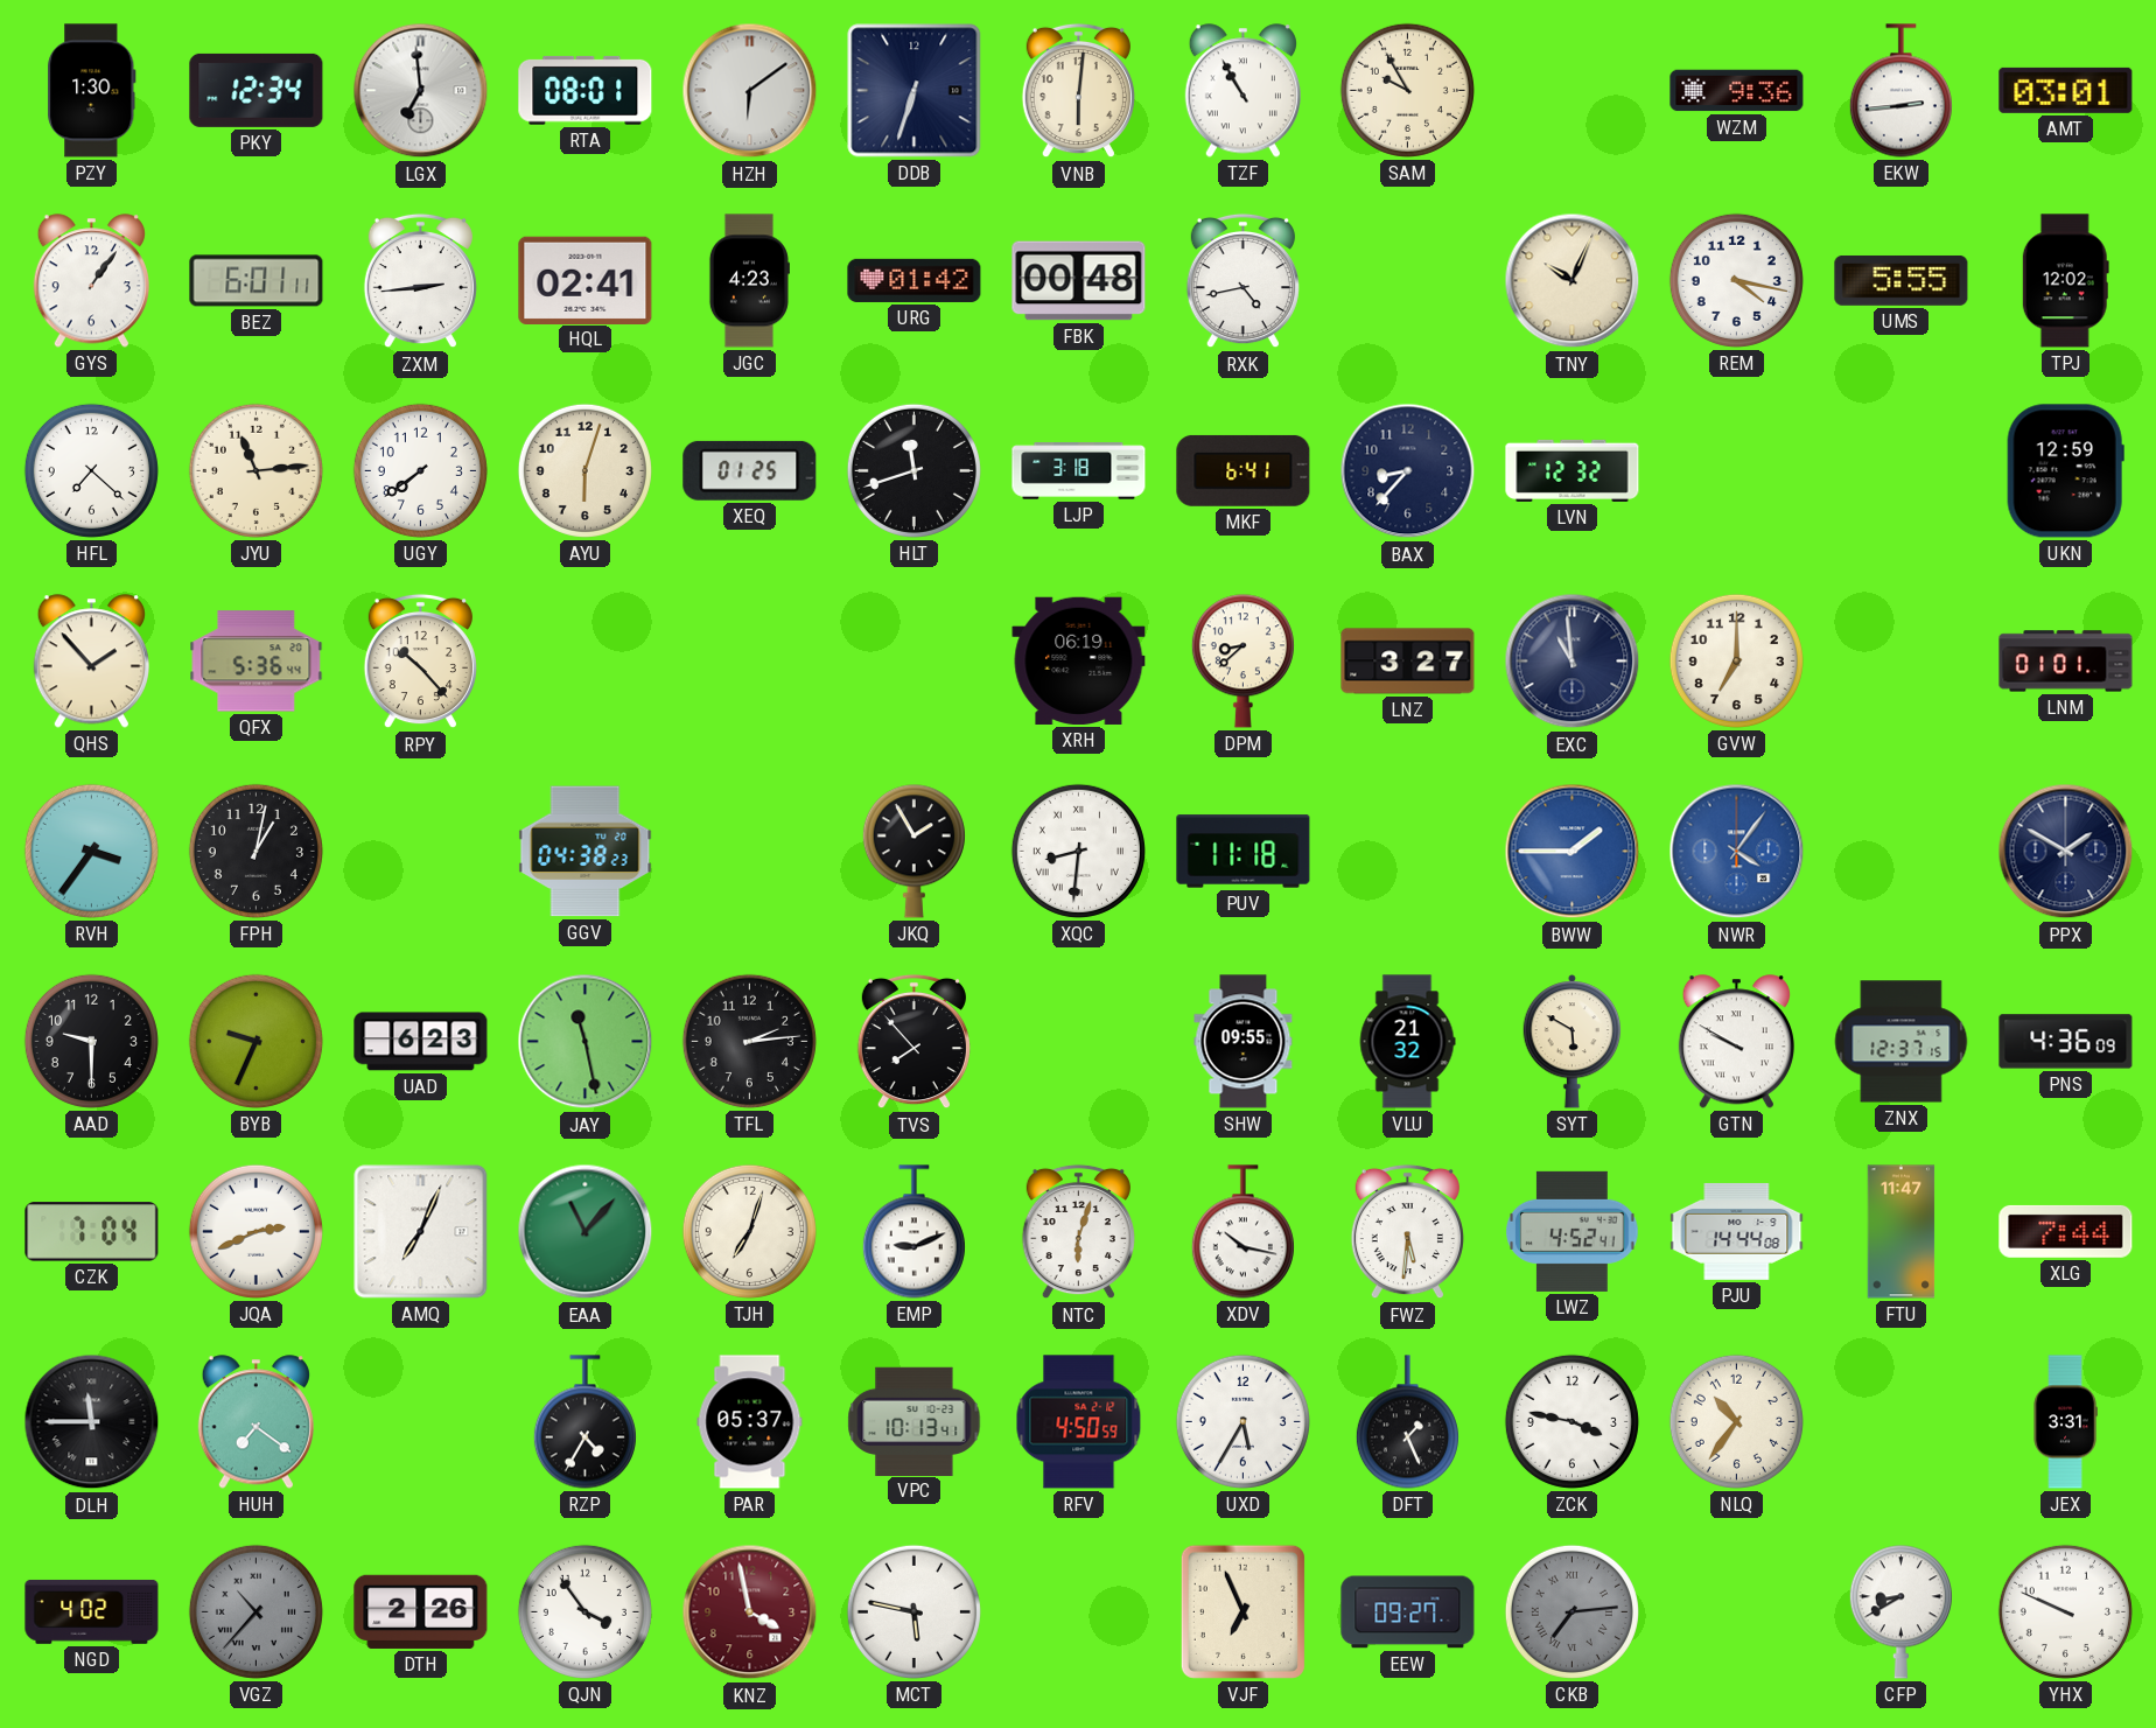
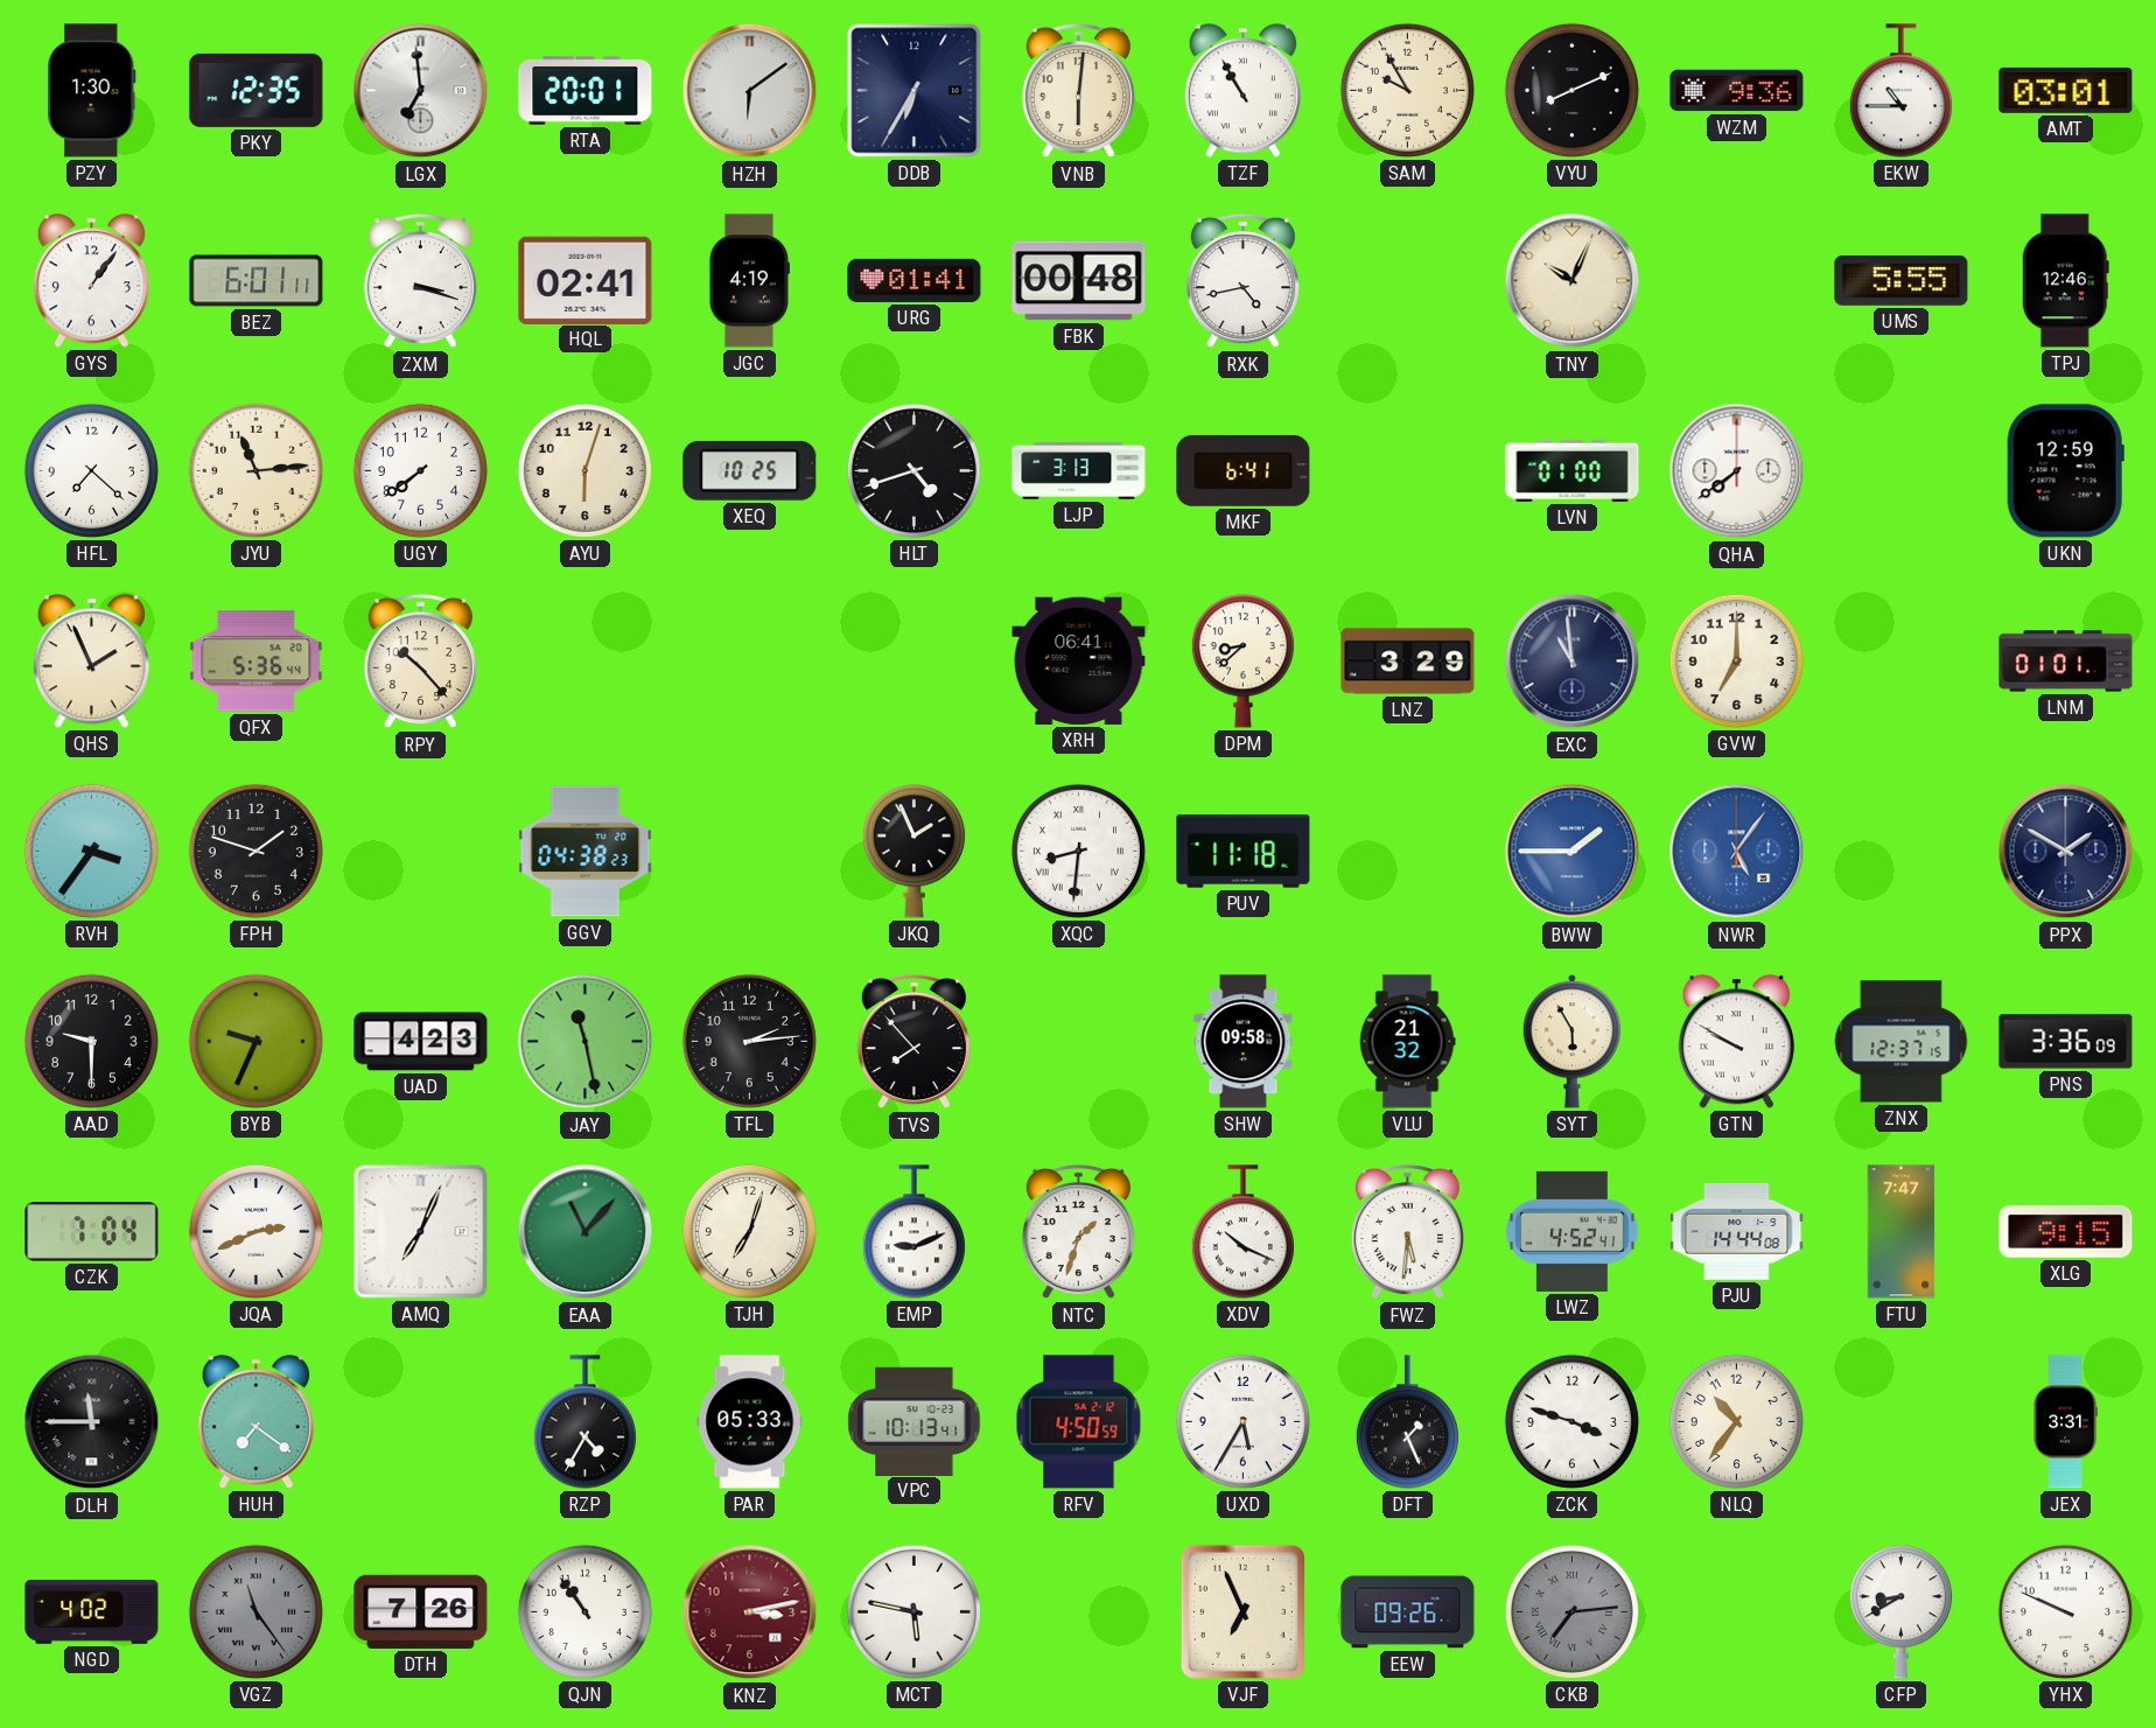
PKY: 12:34 -> 12:35 (257, 90)
RTA: 08:01 -> 20:01 (586, 90)
DDB: 6:33 -> 6:35 (915, 91)
VYU: none -> 8:11 (1571, 90)
EKW: 2:44 -> 10:45 (1901, 91)
ZXM: 2:44 -> 3:18 (420, 281)
JGC: 4:23 -> 4:19 (749, 281)
URG: 01:42 -> 01:41 (915, 280)
REM: 4:17 -> none (1736, 280)
TPJ: 12:02 -> 12:46 (2065, 281)
XEQ: 01:25 -> 10:25 (750, 470)
HLT: 11:42 -> 4:42 (914, 470)
LJP: 3:18 -> 3:13 (1079, 471)
BAX: 8:37 -> none (1408, 471)
LVN: 12:32 -> 01:00 (1573, 470)
QHA: none -> 7:39 (1737, 471)
QHS: 1:53 -> 1:56 (91, 662)
XRH: 06:19 -> 06:41 (1079, 660)
LNZ: 3:27 -> 3:29 (1408, 662)
FPH: 1:02 -> 1:48 (256, 851)
JKQ: 1:55 -> 1:56 (914, 852)
NWR: 4:06 -> 5:06 (1737, 852)
UAD: 6:23 -> 4:23 (421, 1042)
SHW: 09:55 -> 09:58 (1244, 1042)
SYT: 5:50 -> 5:55 (1573, 1042)
PNS: 4:36 -> 3:36 (2066, 1042)
NTC: 6:03 -> 1:33 (1078, 1232)
XDV: 10:17 -> 10:19 (1242, 1232)
FTU: 11:47 -> 7:47 (1902, 1232)
XLG: 7:44 -> 9:15 (2066, 1231)
PAR: 05:37 -> 05:33 (750, 1422)
ZCK: 3:47 -> 3:48 (1571, 1421)
VGZ: 10:37 -> 11:24 (256, 1611)
DTH: 2:26 -> 7:26 (421, 1611)
QJN: 3:54 -> 10:54 (584, 1611)
KNZ: 3:58 -> 3:13 (750, 1612)
EEW: 09:27 -> 09:26 (1408, 1612)
